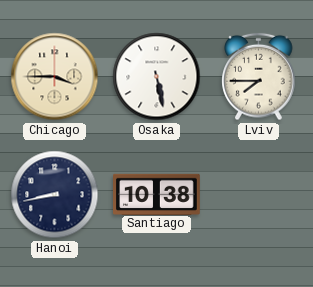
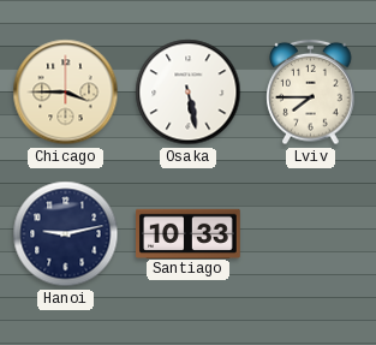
Hanoi: 8:43 -> 9:13 (66, 234)
Santiago: 10:38 -> 10:33 (189, 233)
